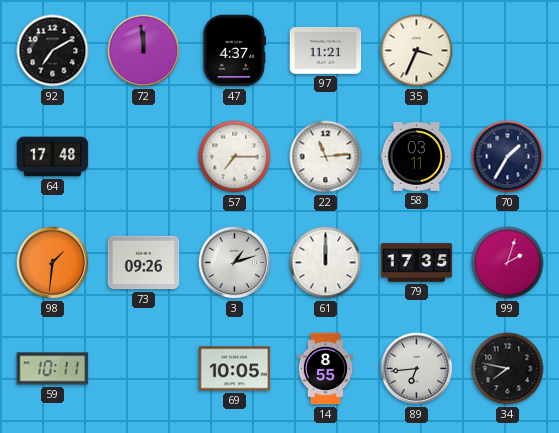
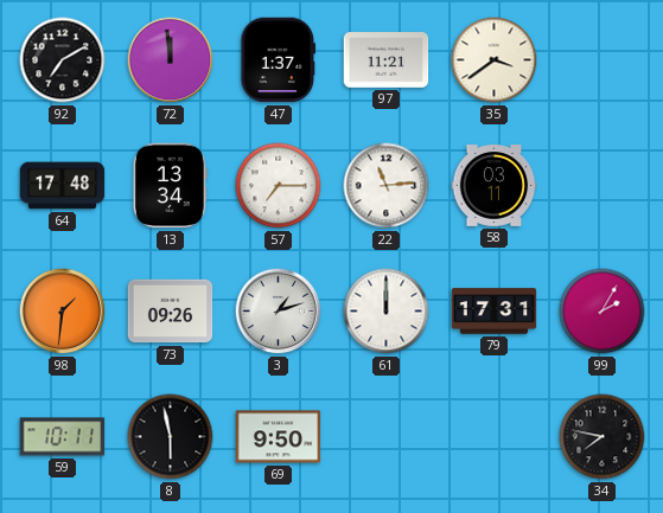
47: 4:37 -> 1:37 (279, 60)
35: 3:34 -> 3:39 (495, 60)
13: none -> 13:34 (170, 186)
70: 1:35 -> none (508, 157)
79: 17:35 -> 17:31 (495, 312)
99: 2:03 -> 2:05 (603, 312)
8: none -> 5:58 (171, 437)
69: 10:05 -> 9:50 (279, 437)
14: 8:55 -> none (325, 369)
89: 6:44 -> none (417, 369)
